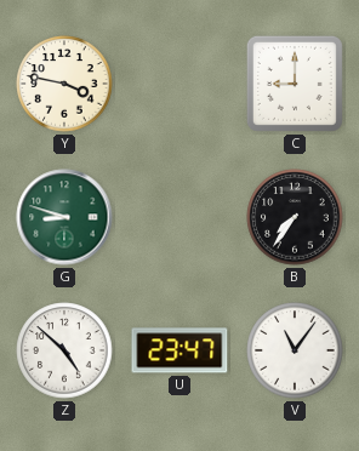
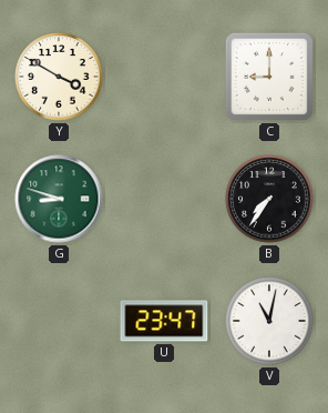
Y: 3:47 -> 3:50 (59, 77)
Z: 4:52 -> none (64, 350)
V: 11:06 -> 11:02 (269, 321)
